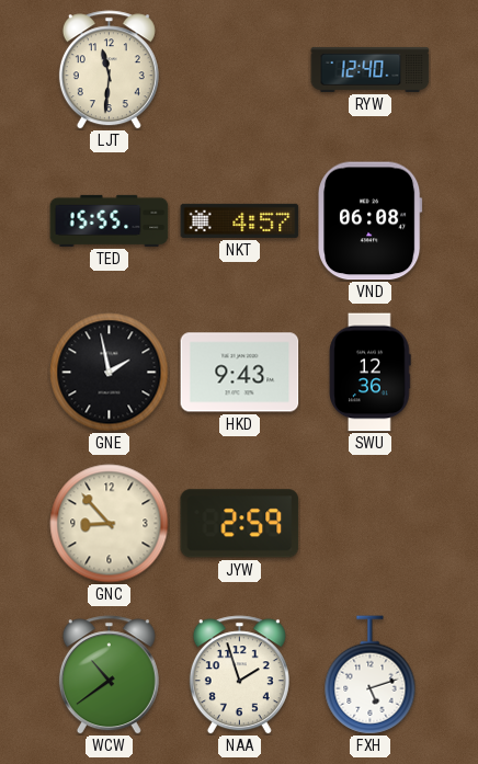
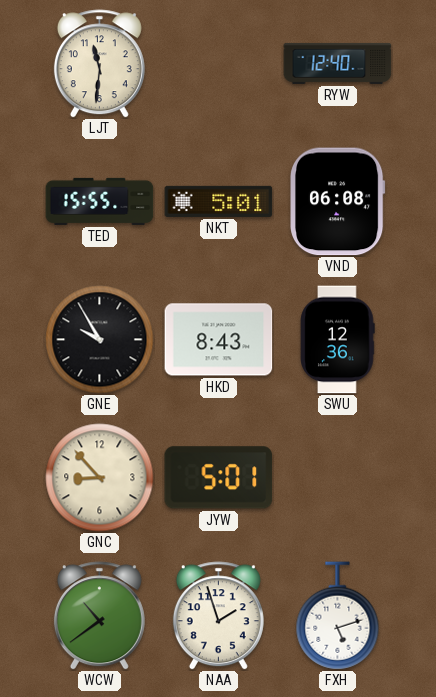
NKT: 4:57 -> 5:01 (219, 201)
GNE: 1:58 -> 9:55 (100, 340)
HKD: 9:43 -> 8:43 (219, 340)
JYW: 2:59 -> 5:01 (219, 478)
